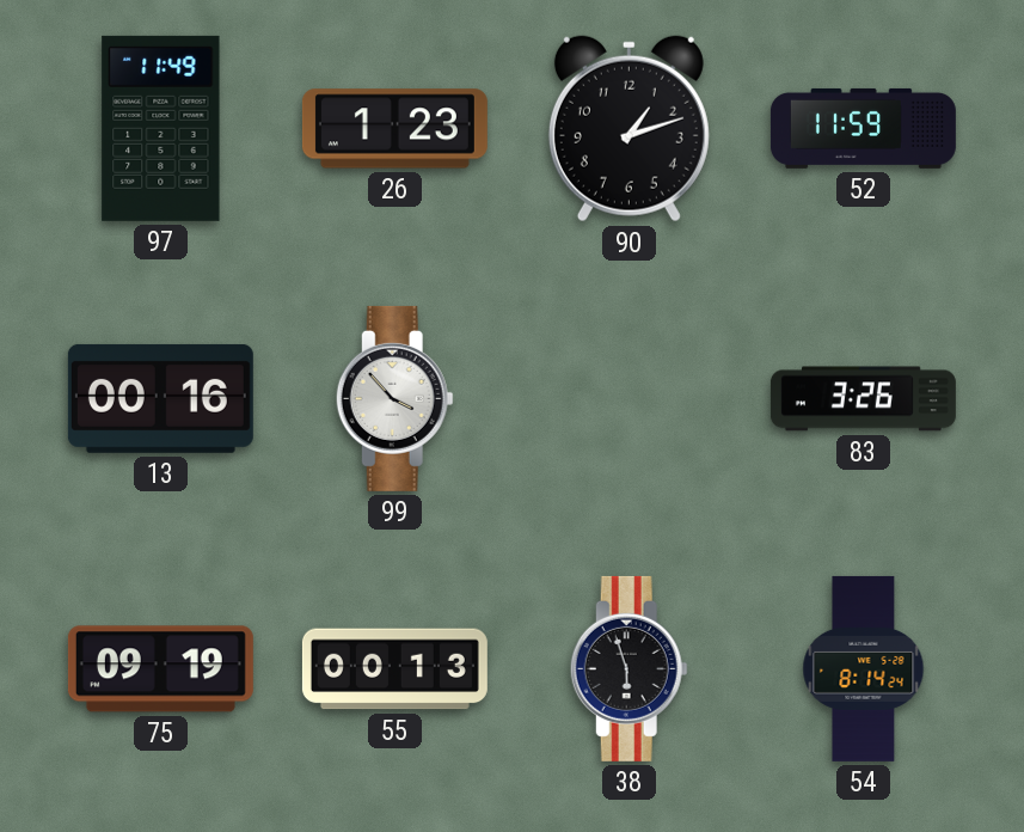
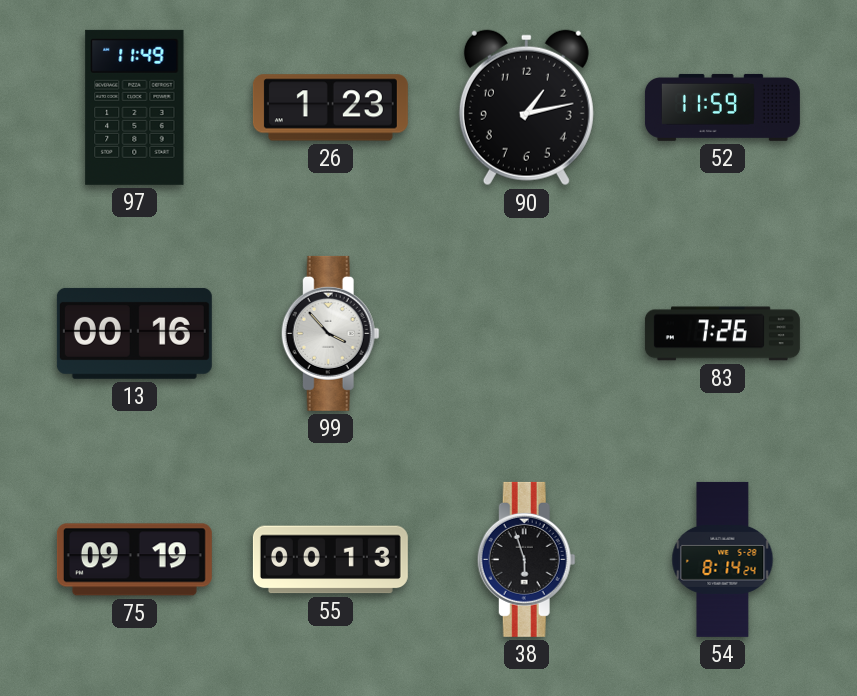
90: 1:12 -> 1:13 (526, 108)
83: 3:26 -> 7:26 (722, 334)
